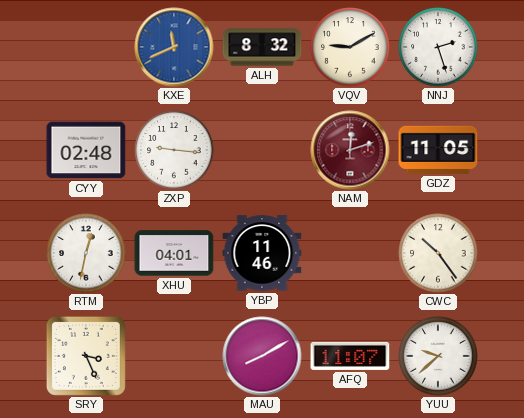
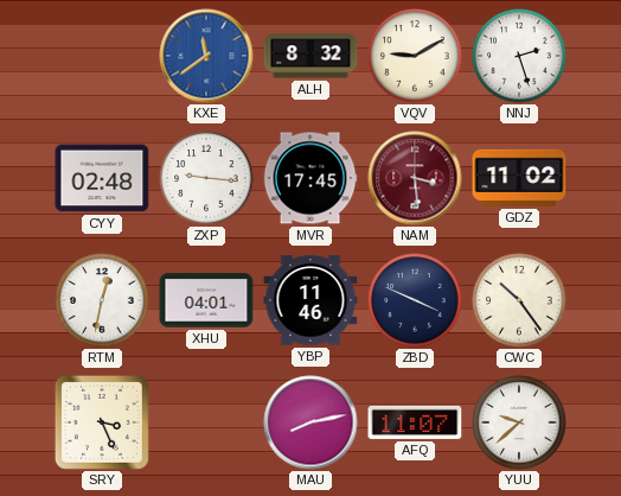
KXE: 11:41 -> 11:39 (206, 56)
MVR: none -> 17:45 (310, 178)
NAM: 12:12 -> 3:29 (415, 178)
GDZ: 11:05 -> 11:02 (519, 178)
ZBD: none -> 3:49 (415, 300)
MAU: 8:10 -> 8:13 (310, 422)
